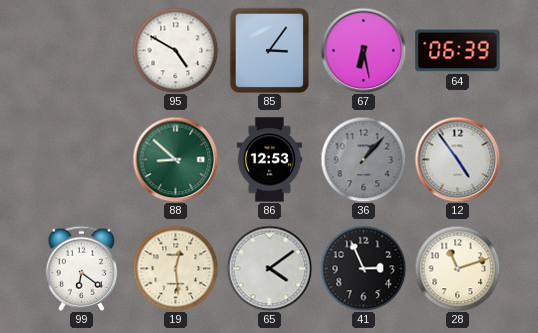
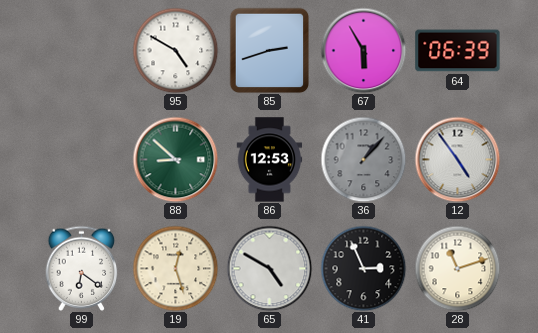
85: 3:06 -> 2:42 (270, 50)
67: 6:28 -> 5:55 (363, 50)
19: 12:29 -> 12:27 (175, 268)
65: 4:09 -> 4:50 (269, 268)
